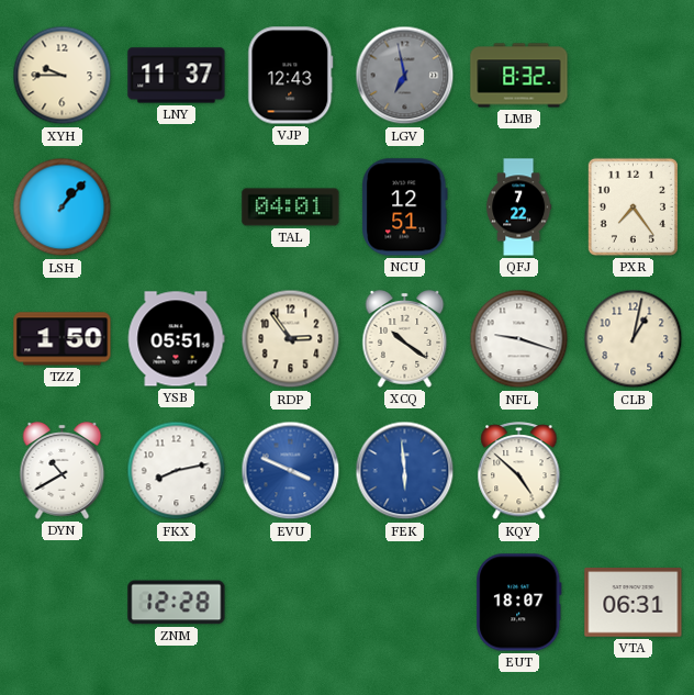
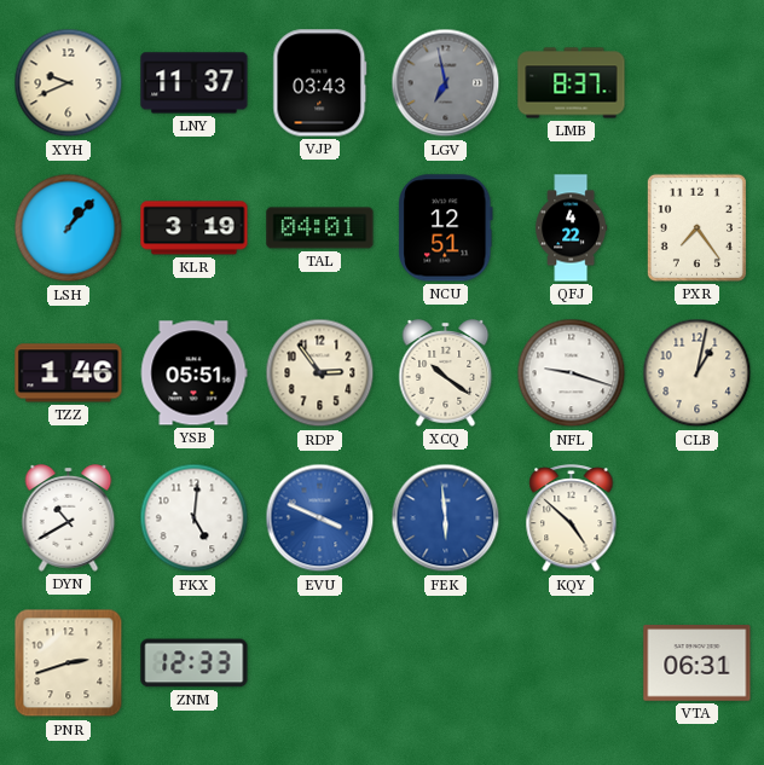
XYH: 9:45 -> 9:41 (69, 83)
VJP: 12:43 -> 03:43 (320, 83)
LMB: 8:32 -> 8:37 (572, 83)
KLR: none -> 3:19 (195, 228)
QFJ: 7:22 -> 4:22 (572, 228)
TZZ: 1:50 -> 1:46 (69, 373)
FKX: 8:13 -> 5:01 (195, 518)
PNR: none -> 2:42 (69, 663)
ZNM: 12:28 -> 12:33 (195, 663)
EUT: 18:07 -> none (519, 603)
